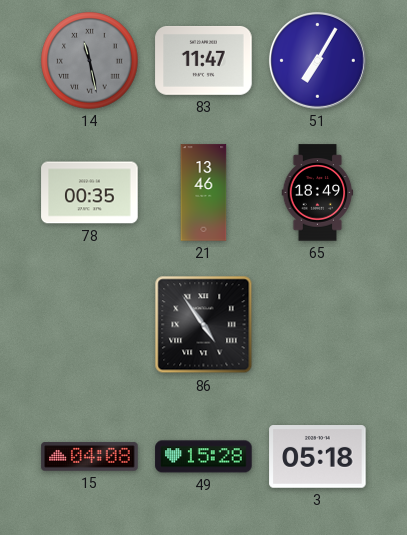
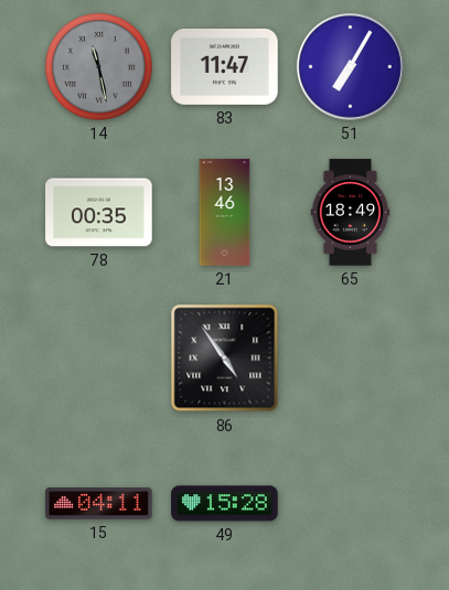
15: 04:08 -> 04:11 (99, 504)
3: 05:18 -> none (318, 457)
